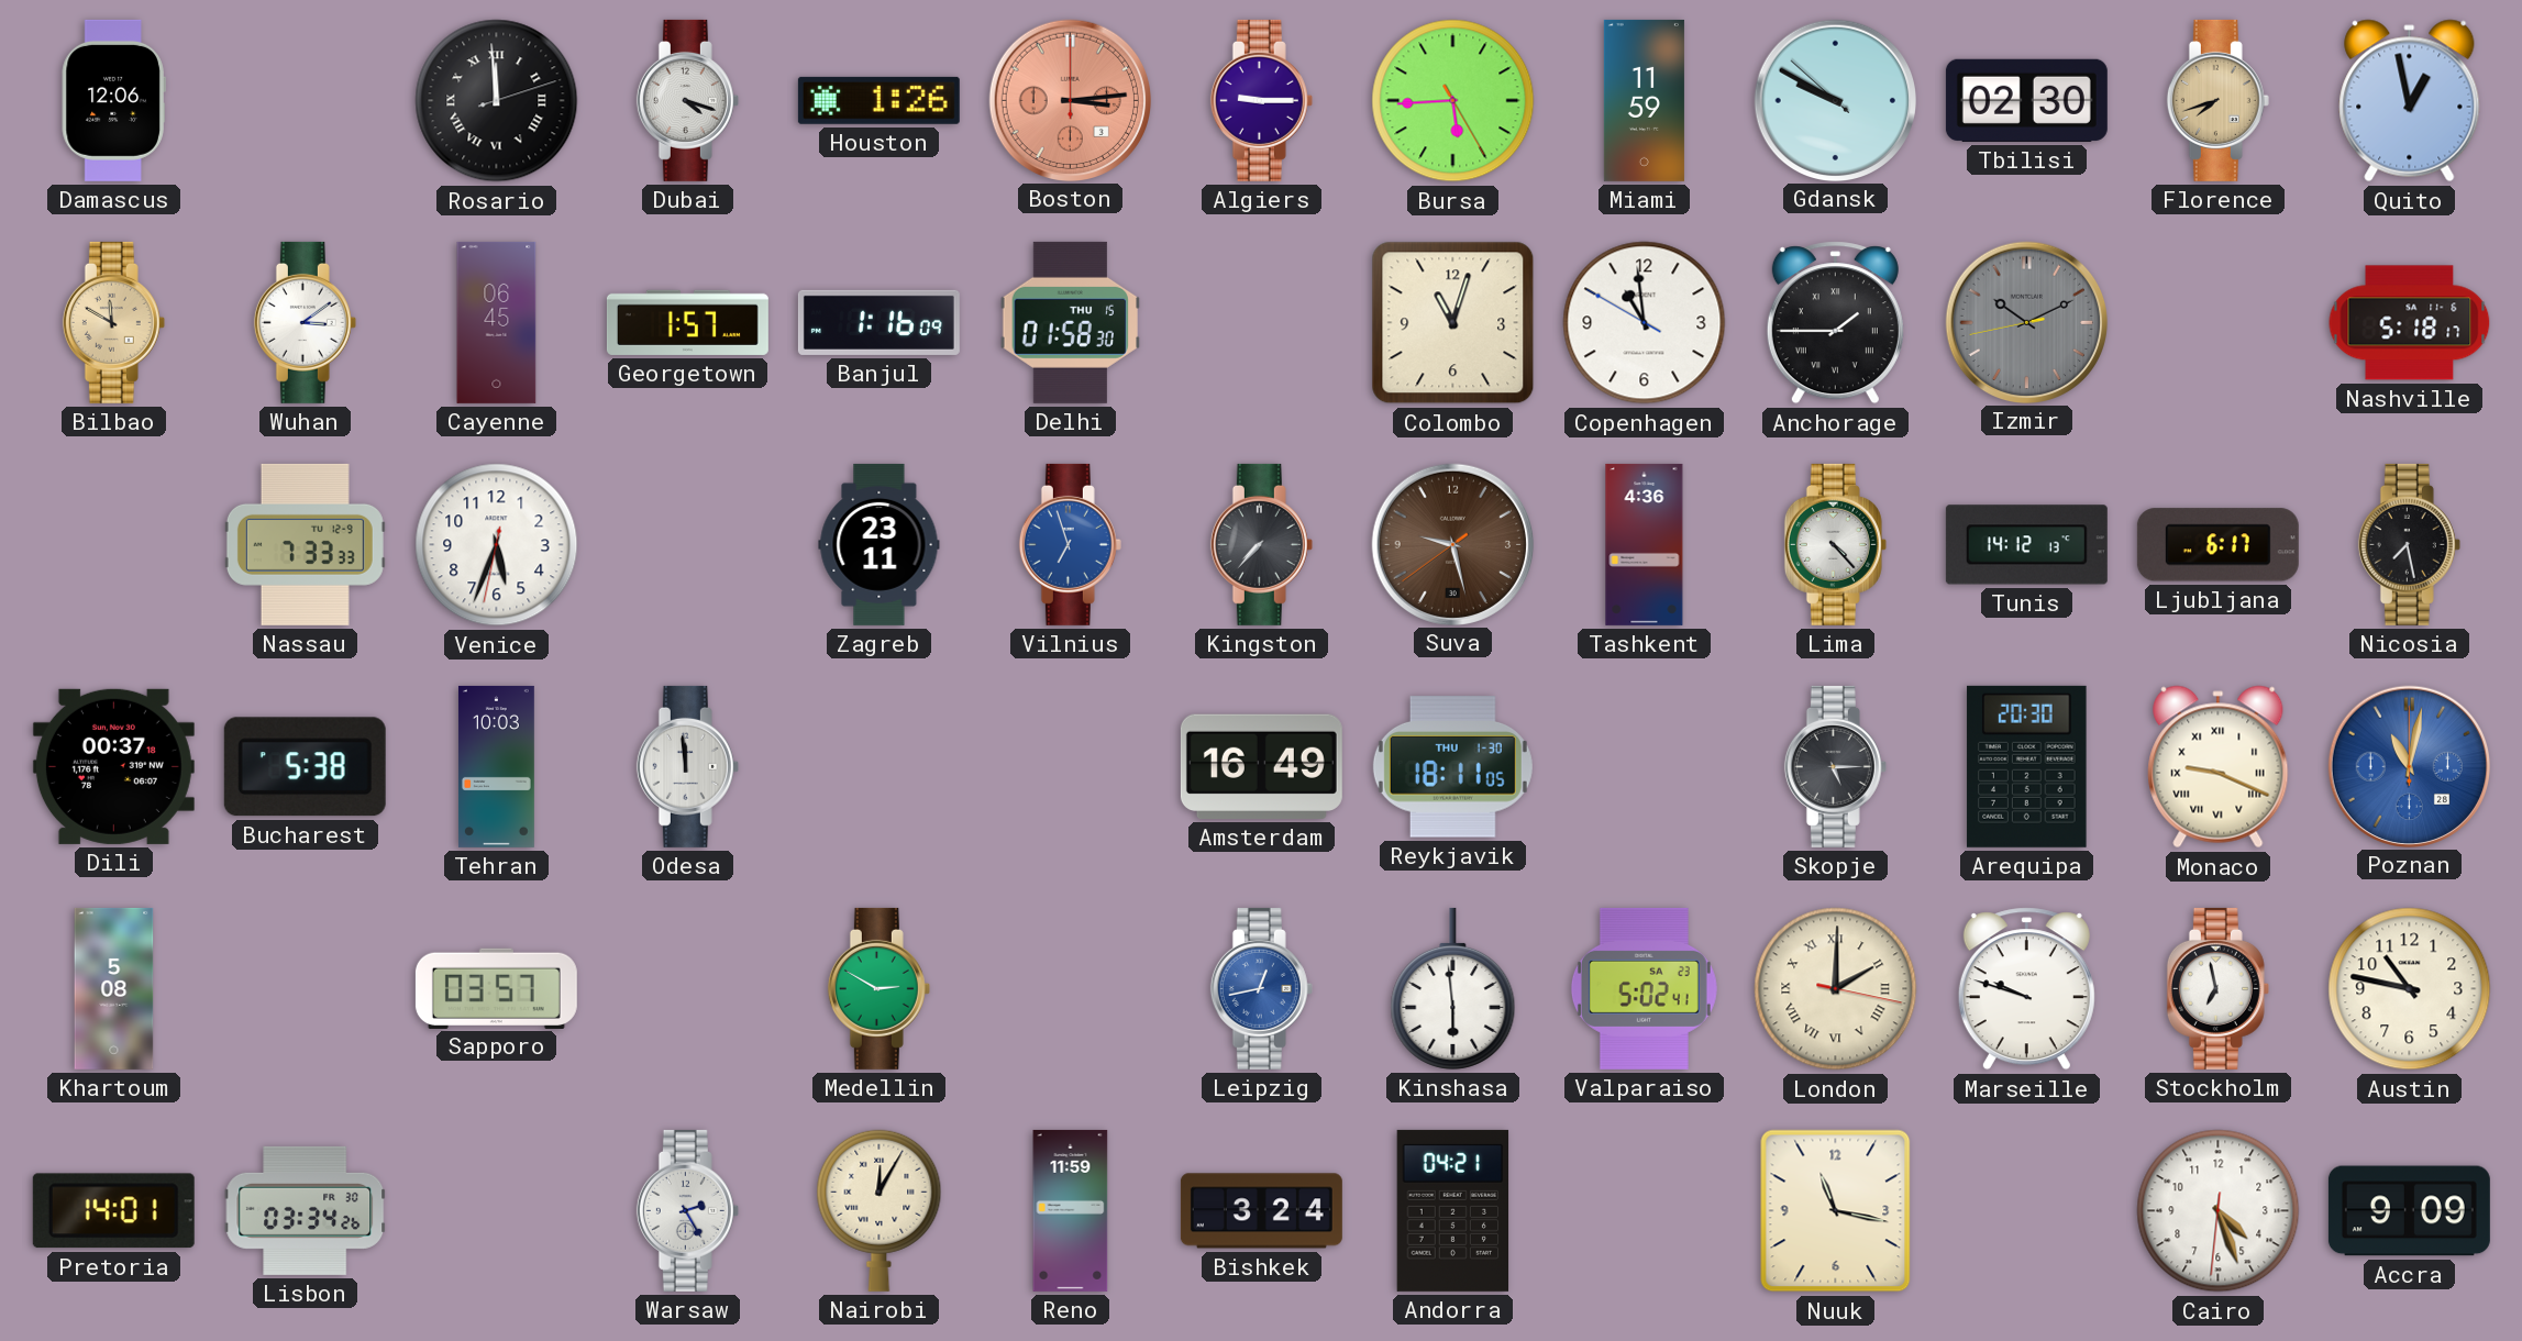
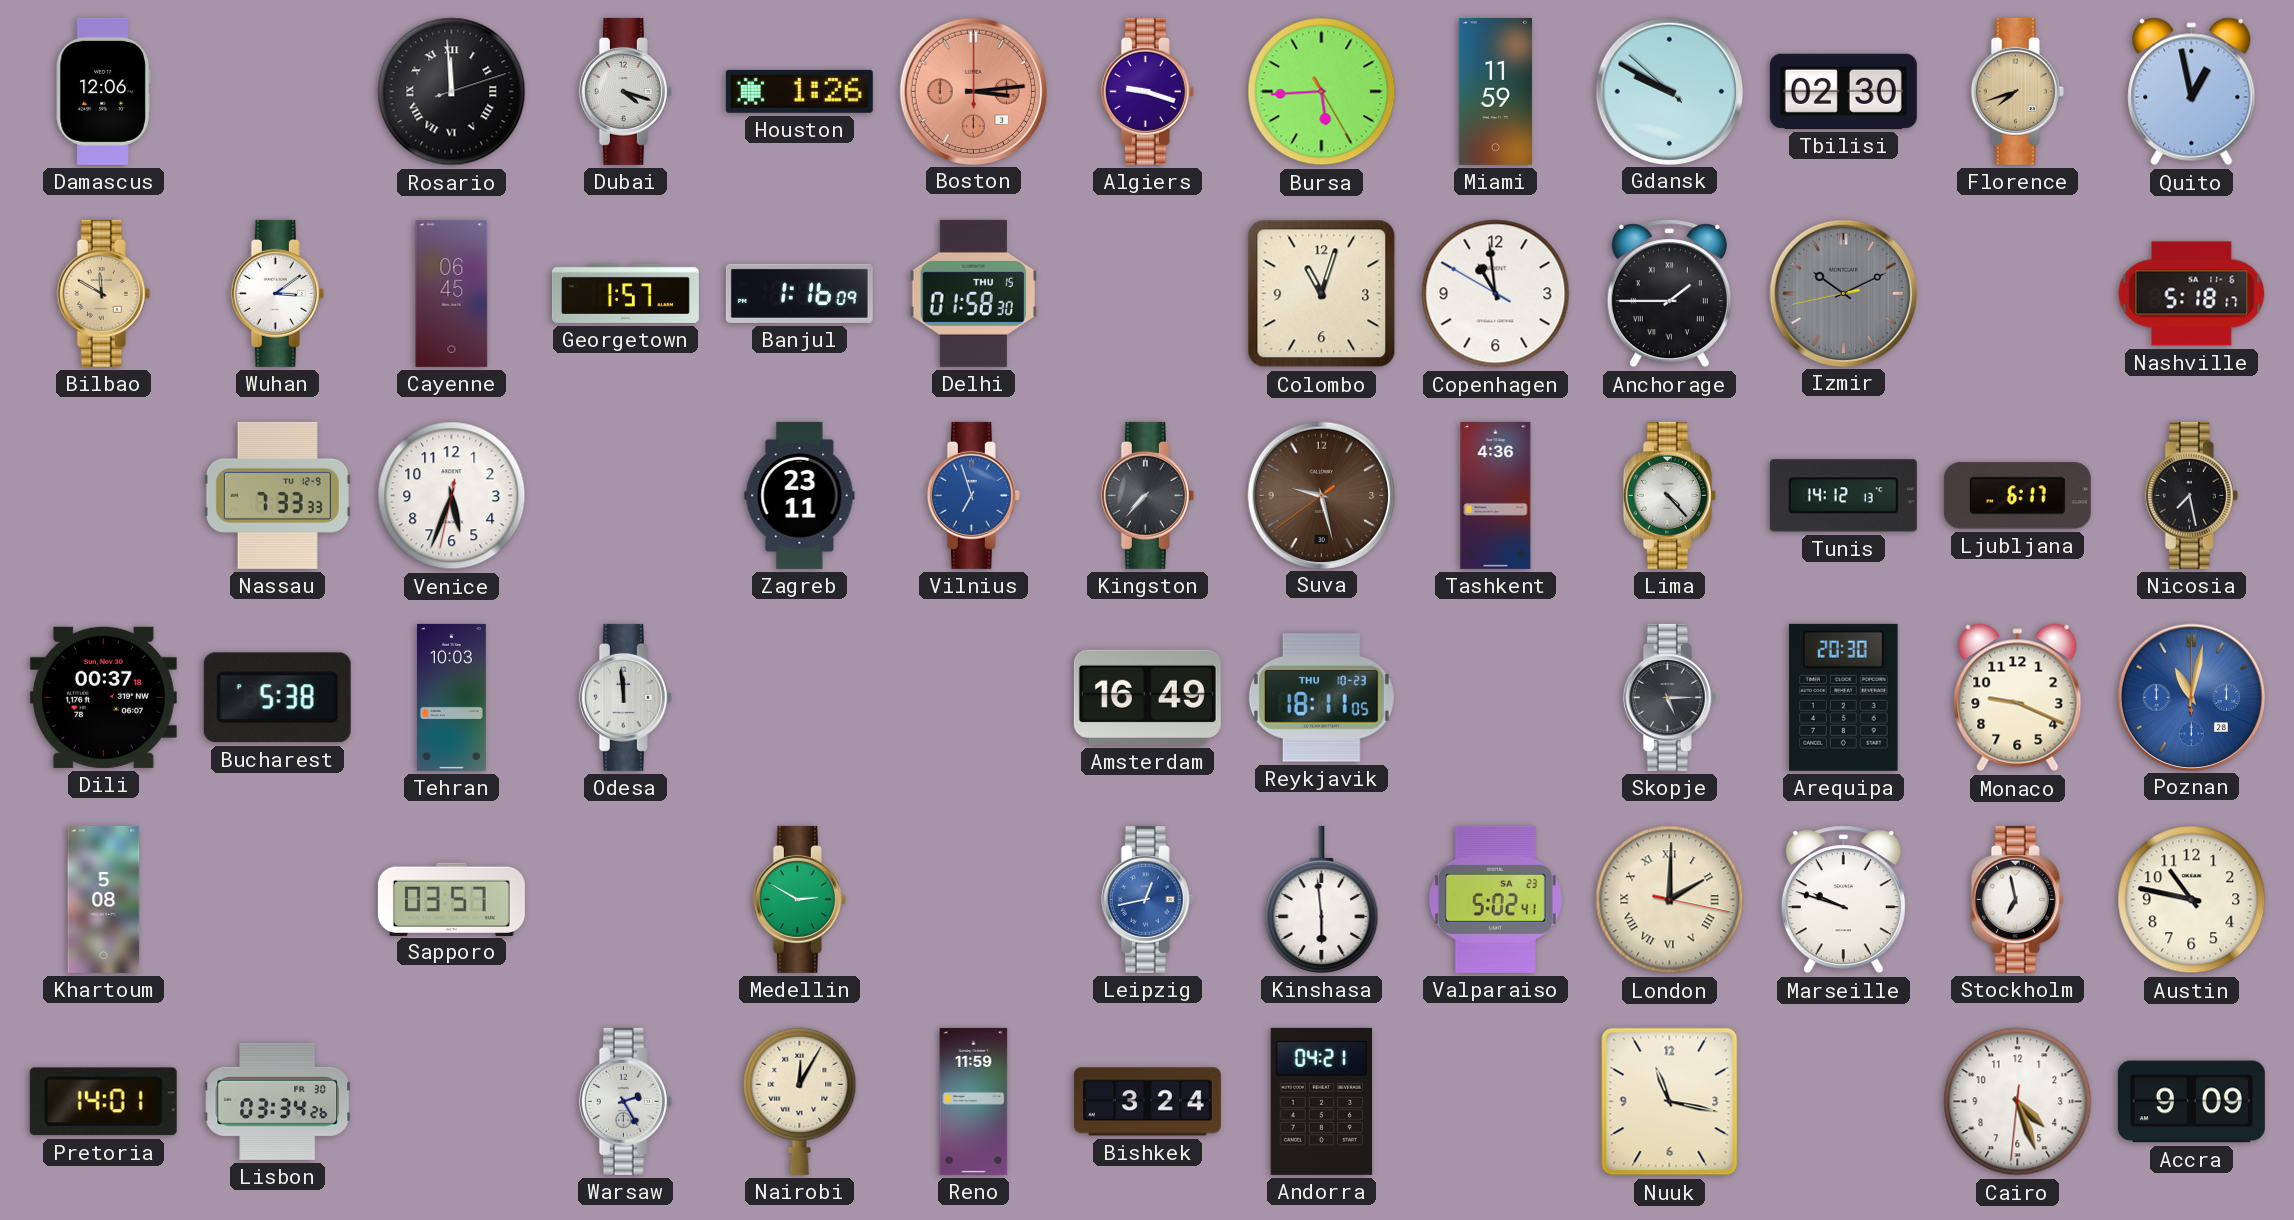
Algiers: 9:15 -> 9:18 (1147, 91)
Reykjavik date: THU 1-30 -> THU 10-23 (1321, 698)
Monaco numerals: Roman -> Arabic (2018, 698)
